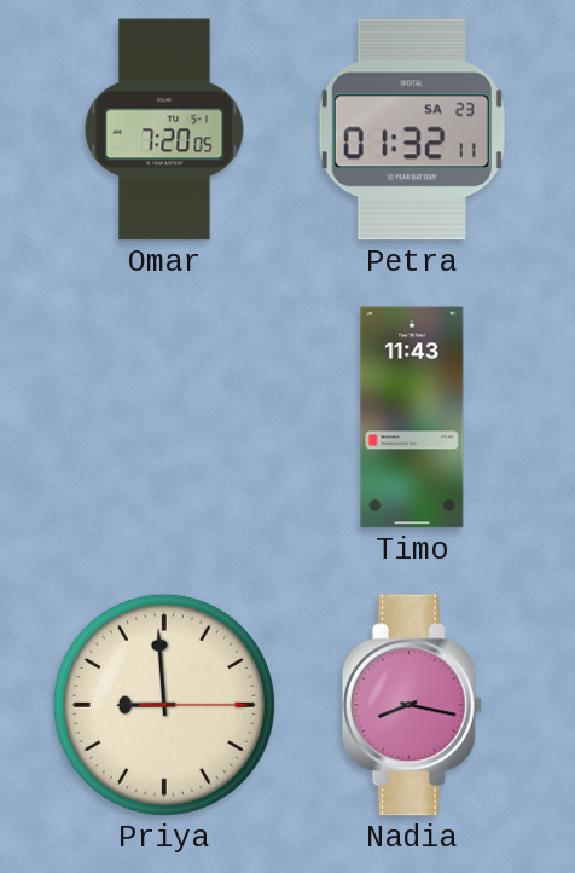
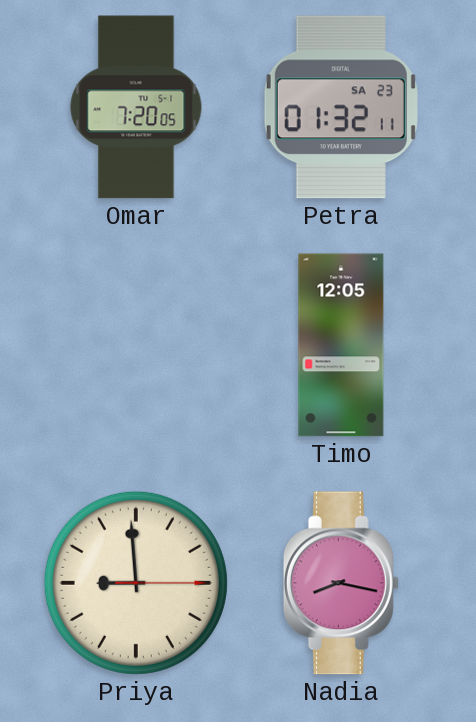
Timo: 11:43 -> 12:05 (341, 345)
